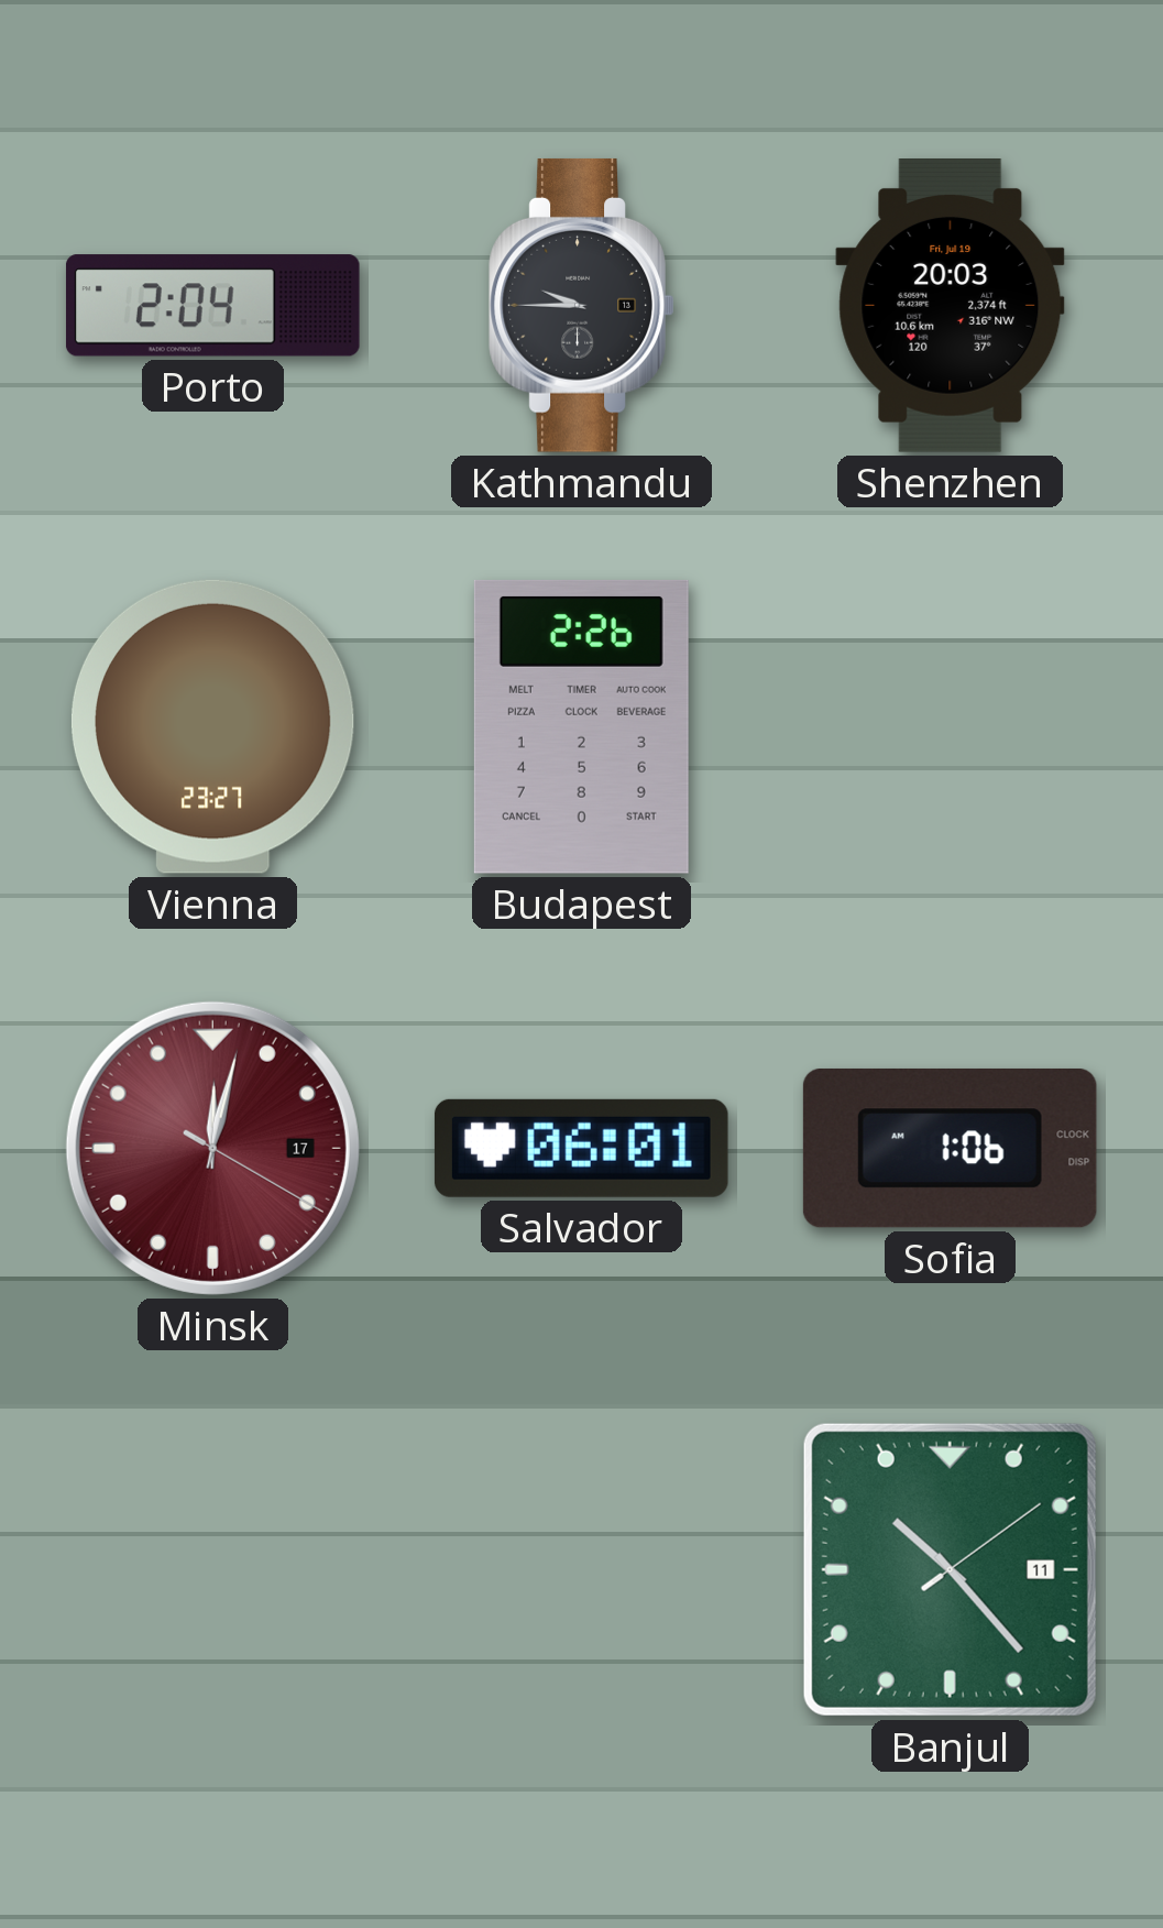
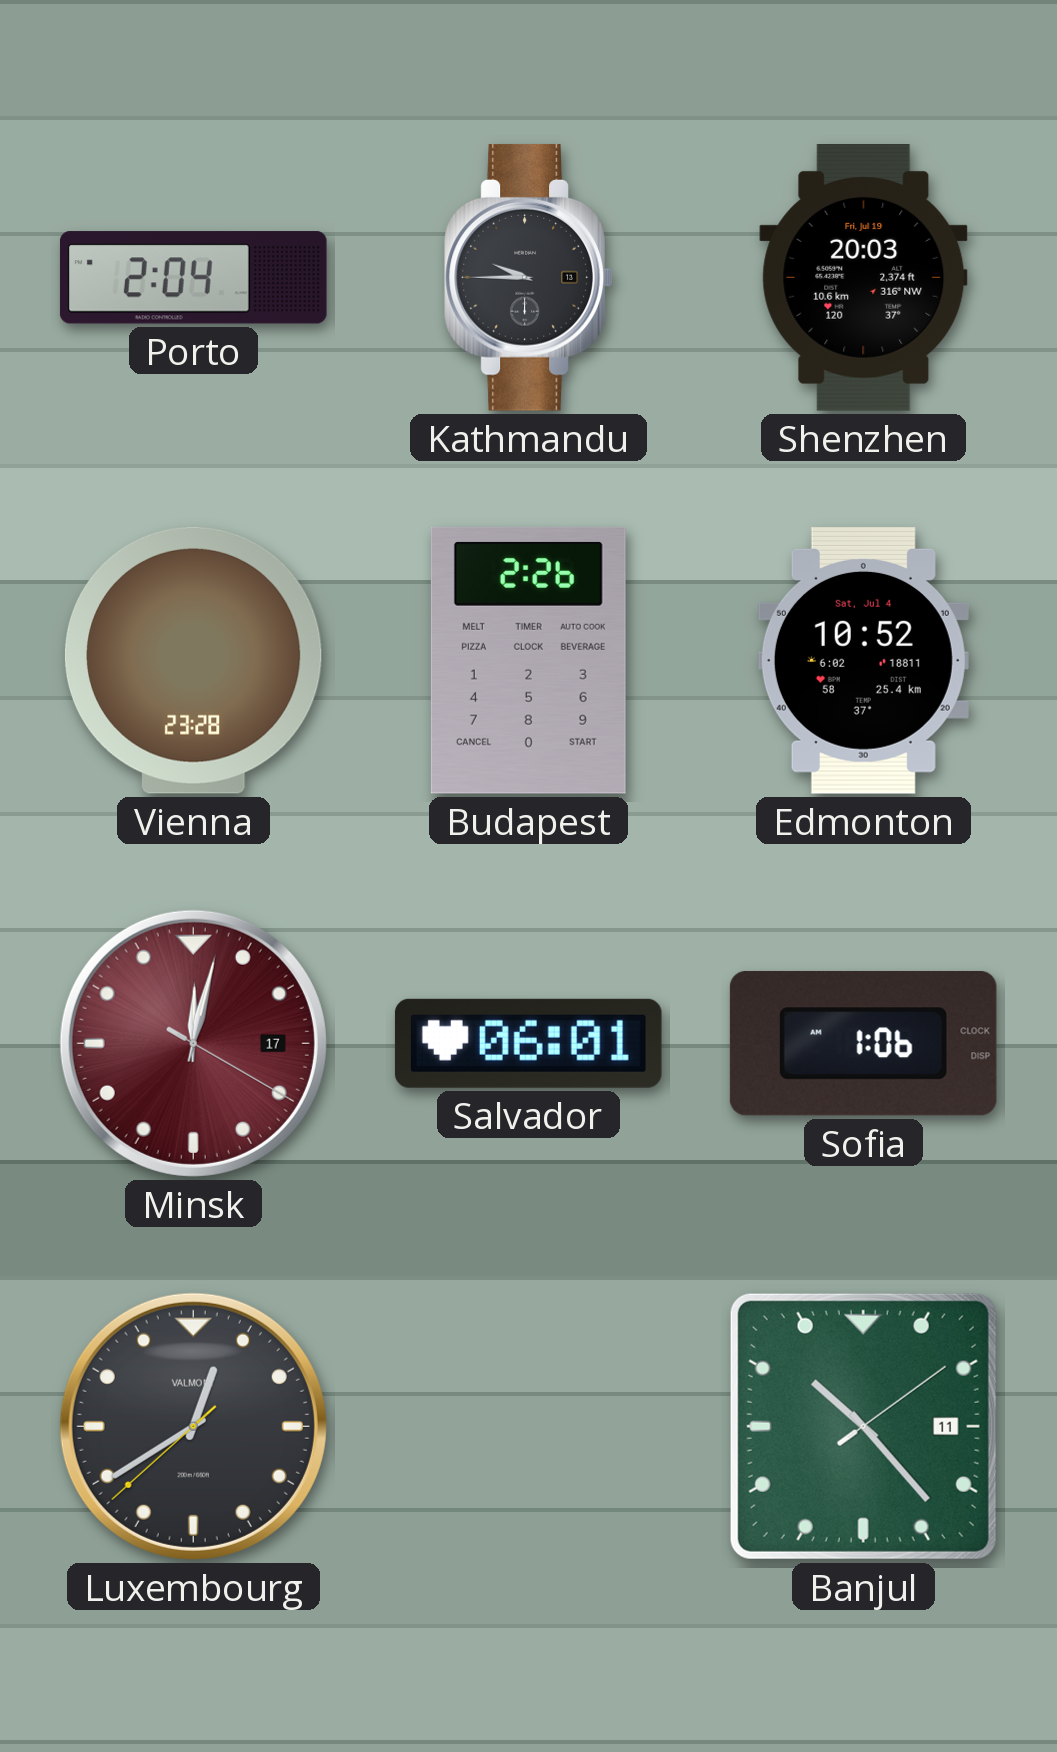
Vienna: 23:27 -> 23:28 (193, 660)
Edmonton: none -> 10:52 (863, 660)
Luxembourg: none -> 12:39 (193, 1426)
